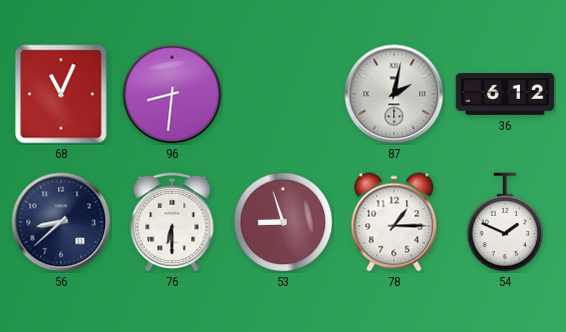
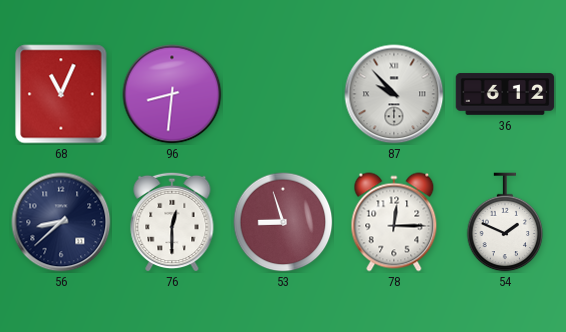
87: 2:02 -> 9:53 (394, 94)
76: 6:30 -> 12:30 (172, 222)
78: 1:15 -> 12:15 (394, 222)
